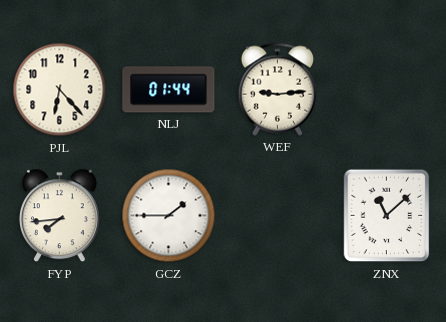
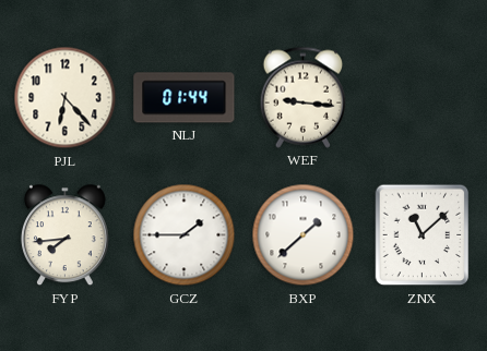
WEF: 9:14 -> 9:16 (304, 97)
BXP: none -> 1:38 (304, 235)
